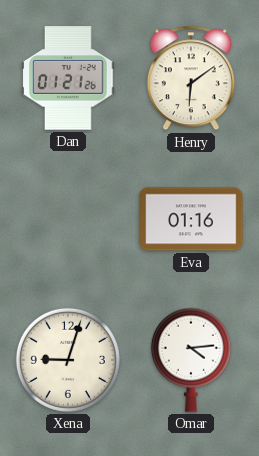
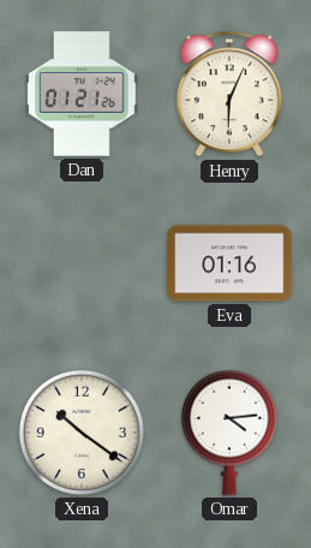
Henry: 6:09 -> 6:04 (229, 94)
Xena: 9:03 -> 10:21 (82, 433)
